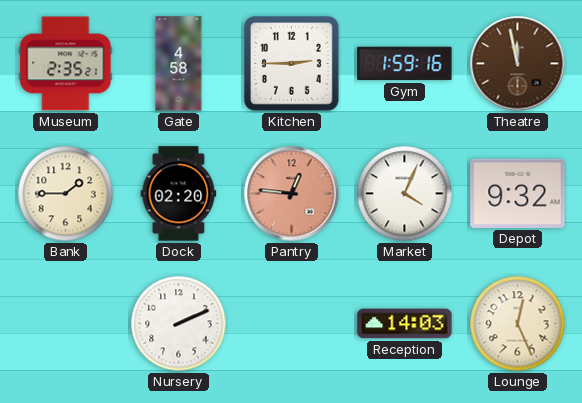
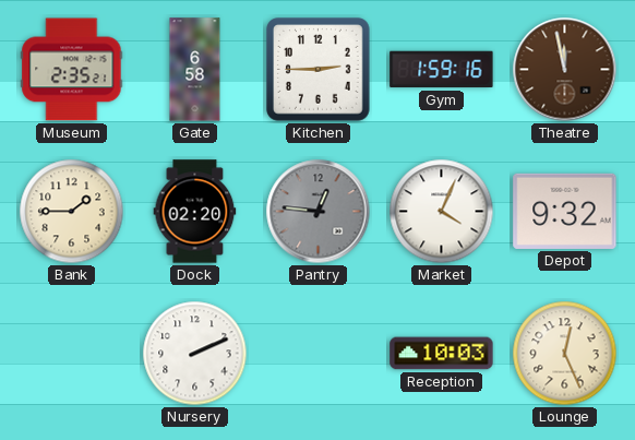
Gate: 4:58 -> 6:58 (195, 70)
Pantry dial: salmon -> grey (319, 212)
Reception: 14:03 -> 10:03 (442, 354)
